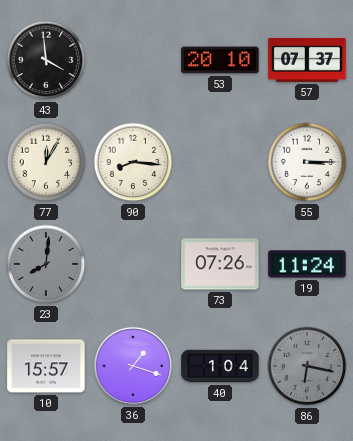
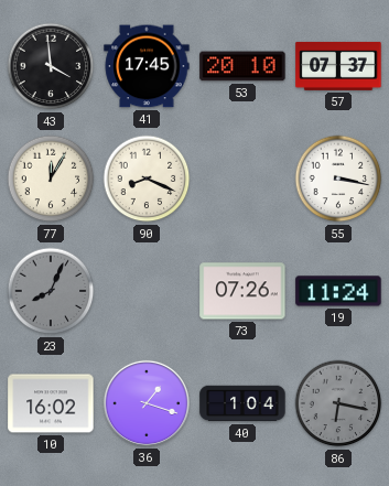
41: none -> 17:45 (147, 66)
90: 8:16 -> 8:19 (147, 179)
55: 3:15 -> 3:17 (338, 179)
23: 8:01 -> 8:04 (51, 291)
10: 15:57 -> 16:02 (51, 403)
